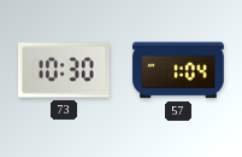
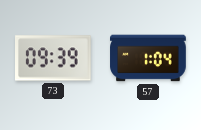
73: 10:30 -> 09:39 (54, 58)
